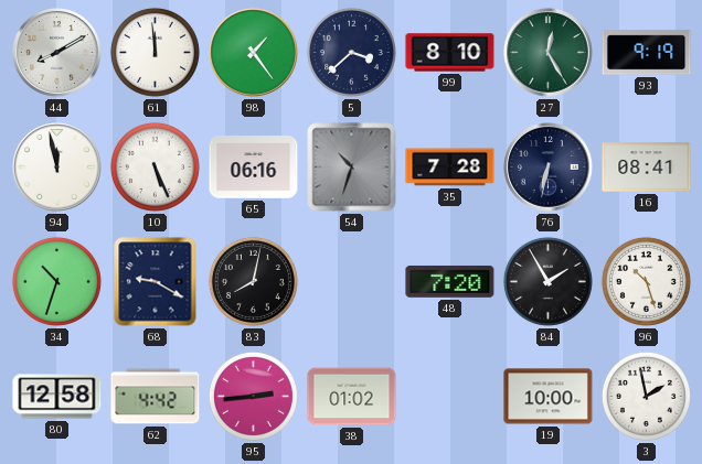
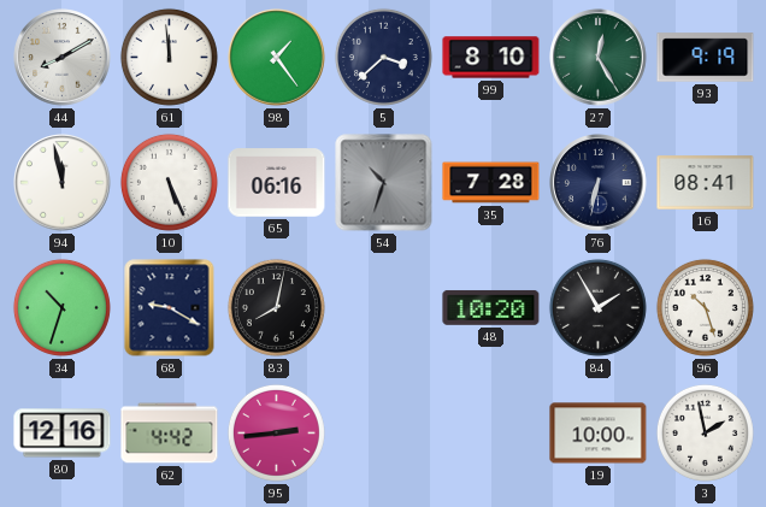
48: 7:20 -> 10:20 (491, 307)
80: 12:58 -> 12:16 (63, 434)
38: 01:02 -> none (352, 397)
